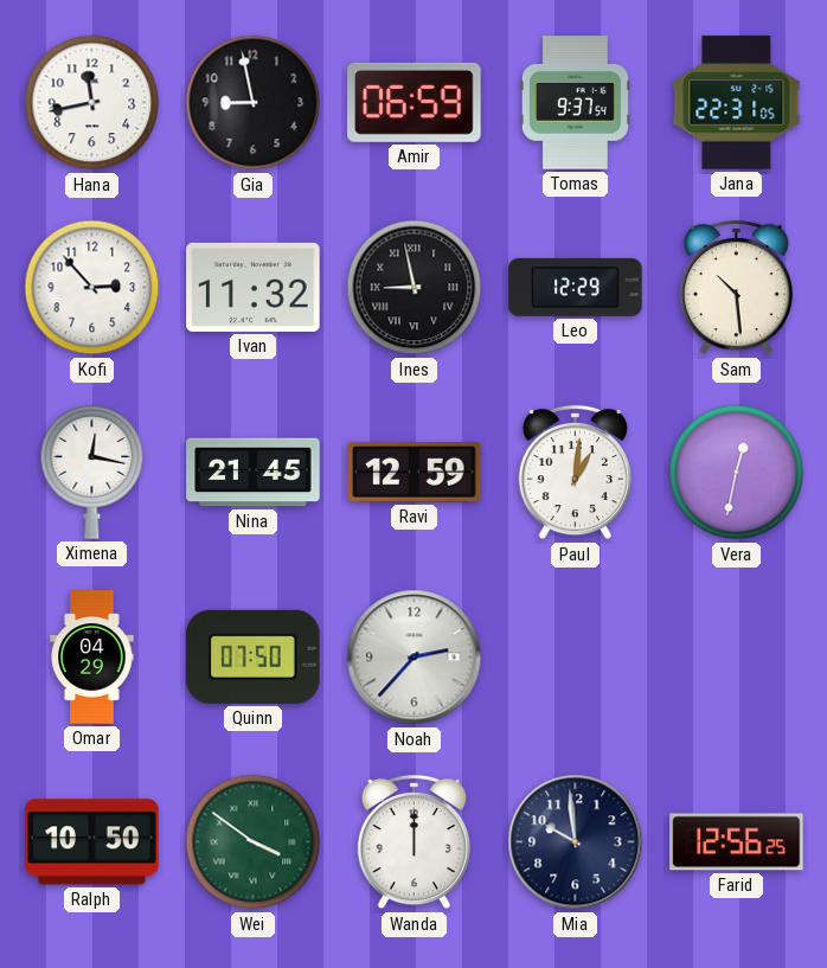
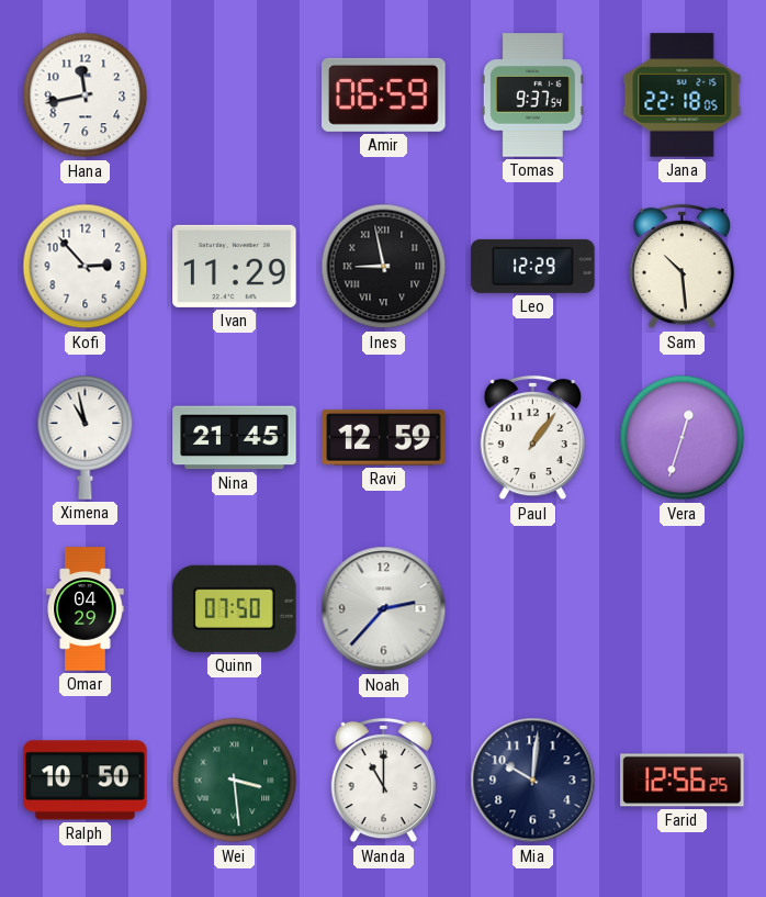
Gia: 8:58 -> none (254, 103)
Jana: 22:31 -> 22:18 (683, 96)
Ivan: 11:32 -> 11:29 (235, 266)
Ximena: 12:17 -> 10:58 (86, 438)
Paul: 1:01 -> 1:06 (532, 438)
Vera: 12:32 -> 12:33 (683, 438)
Wei: 3:51 -> 3:29 (235, 781)
Wanda: 12:00 -> 11:00 (383, 781)
Mia: 9:59 -> 10:01 (533, 781)
